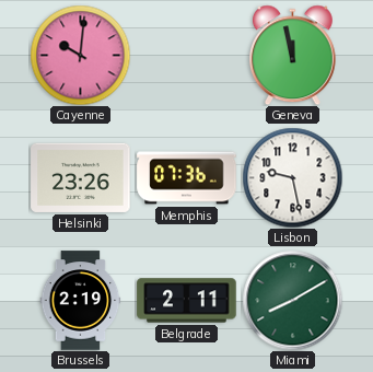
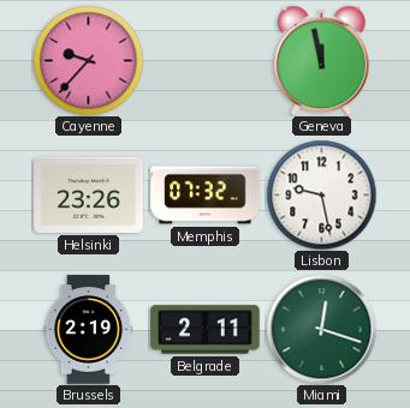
Cayenne: 10:01 -> 9:37 (88, 60)
Memphis: 07:36 -> 07:32 (206, 196)
Miami: 8:10 -> 12:18 (321, 329)
